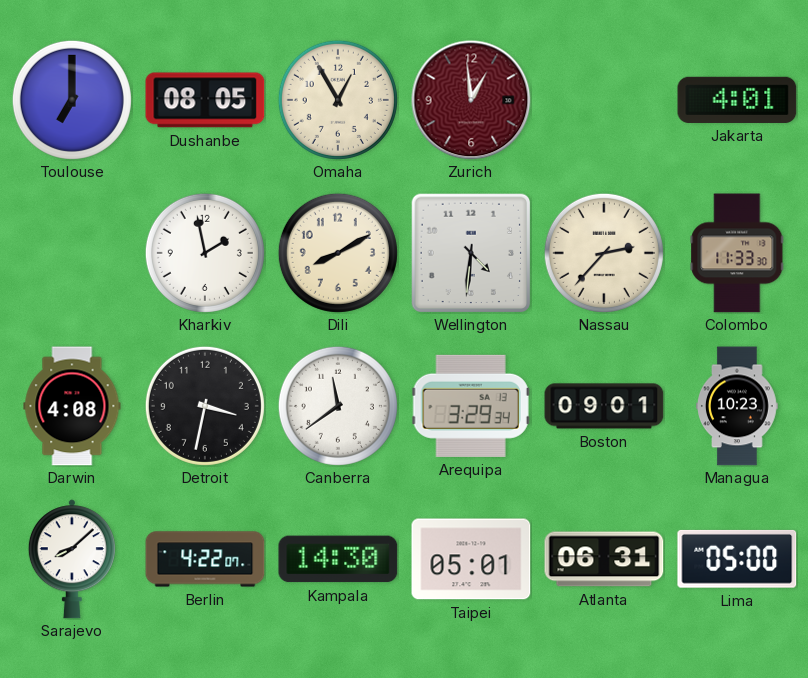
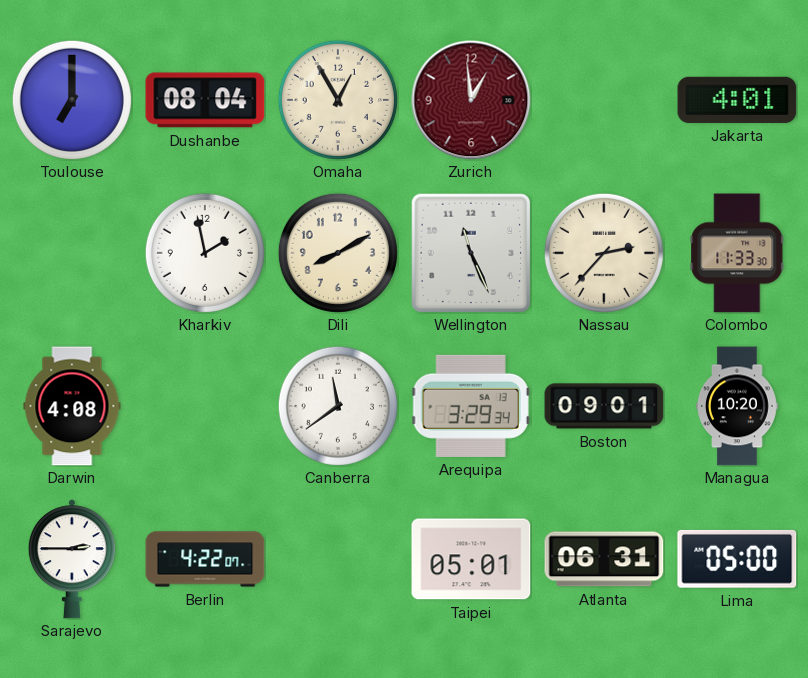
Dushanbe: 08:05 -> 08:04 (205, 100)
Wellington: 4:31 -> 11:26 (471, 253)
Detroit: 3:32 -> none (205, 406)
Managua: 10:23 -> 10:20 (738, 406)
Sarajevo: 8:08 -> 2:45 (72, 559)
Kampala: 14:30 -> none (338, 559)
